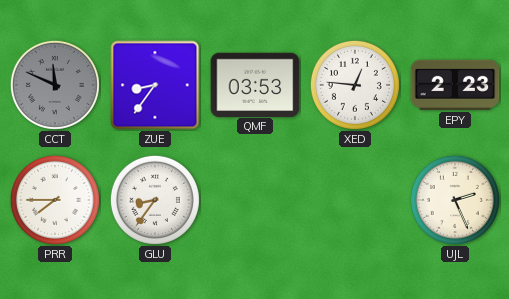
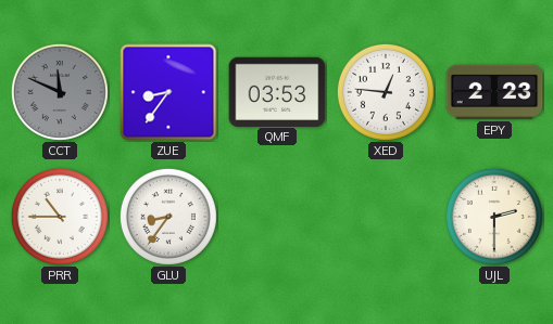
PRR: 7:45 -> 10:45 (60, 217)
UJL: 2:26 -> 2:30 (494, 217)
